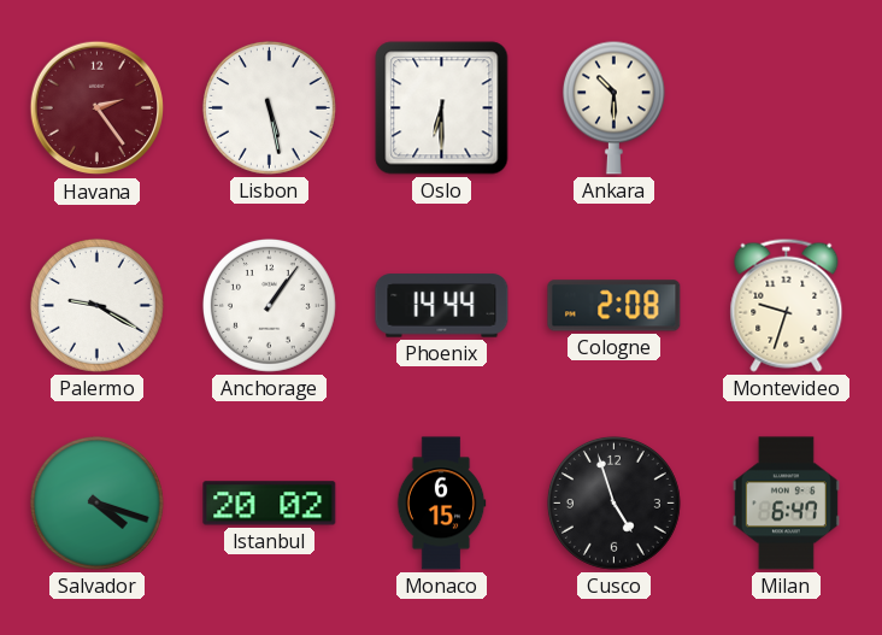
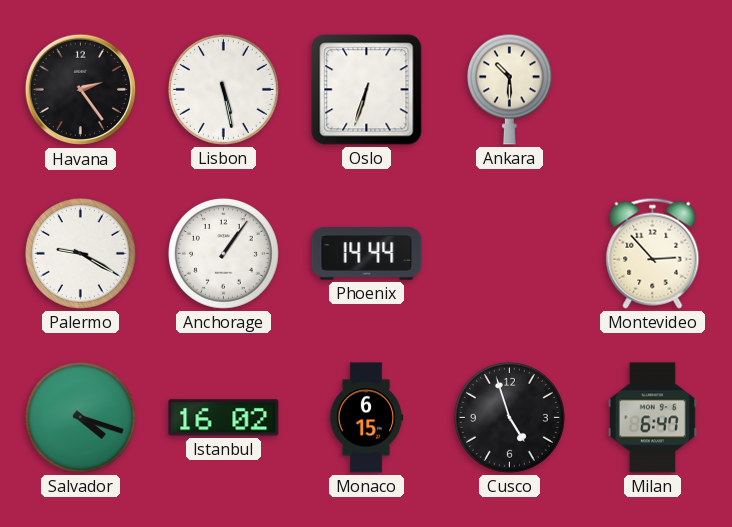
Havana dial: burgundy -> black (81, 90)
Oslo: 6:30 -> 6:33 (367, 90)
Cologne: 2:08 -> none (615, 306)
Montevideo: 9:33 -> 2:53 (653, 253)
Istanbul: 20:02 -> 16:02 (224, 418)
